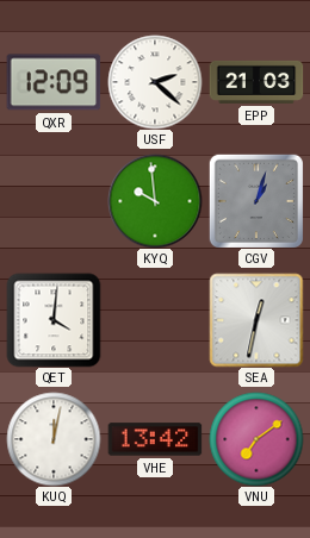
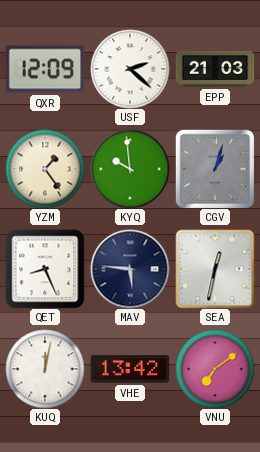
YZM: none -> 1:24 (45, 169)
QET: 4:01 -> 8:26 (45, 269)
MAV: none -> 5:46 (130, 269)
